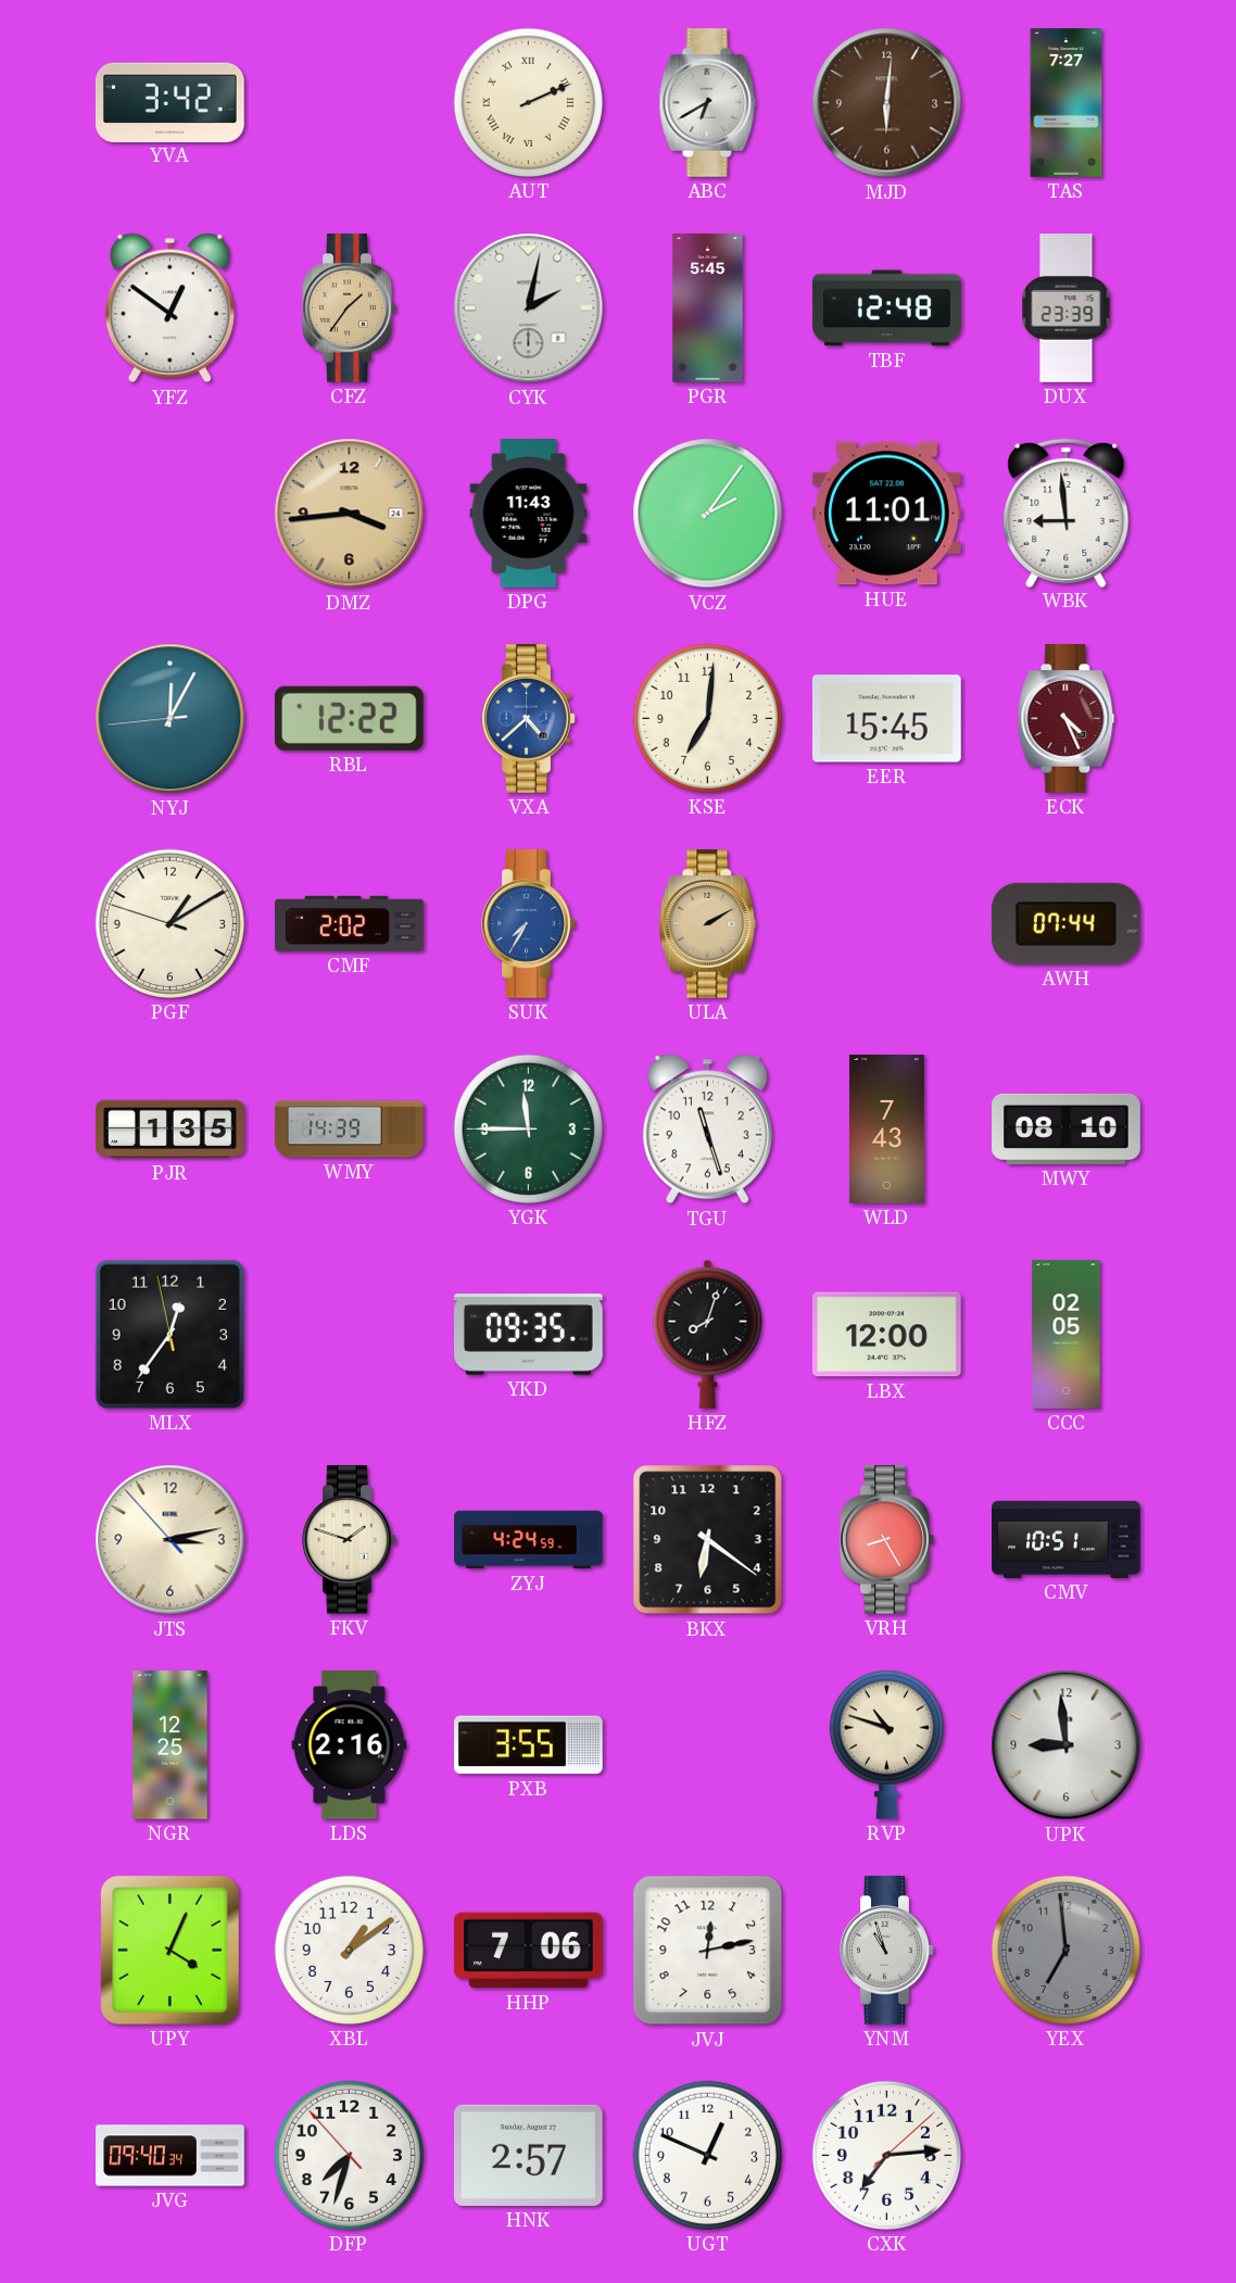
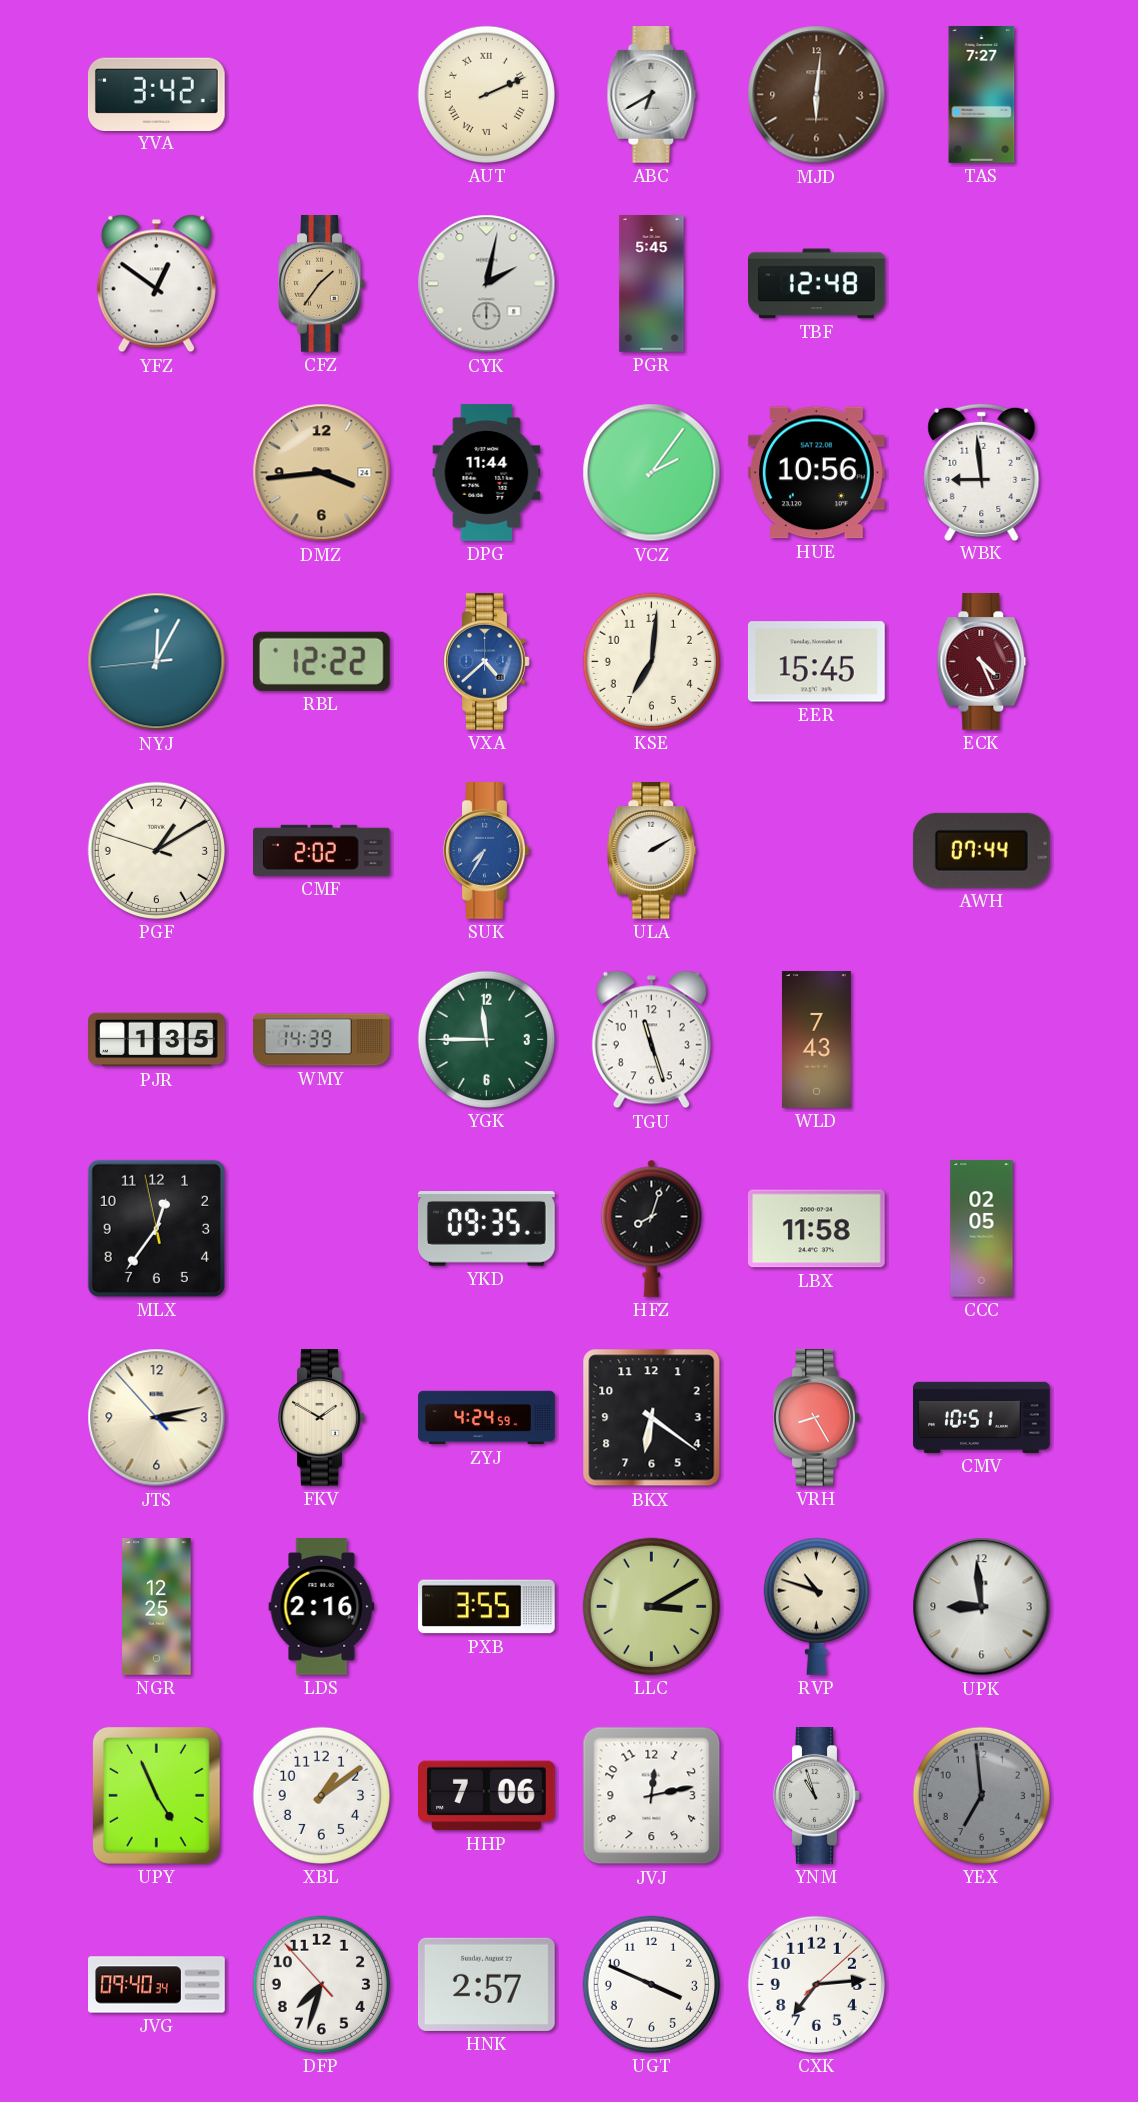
DUX: 23:39 -> none (1067, 308)
DPG: 11:43 -> 11:44 (487, 473)
HUE: 11:01 -> 10:56 (816, 473)
ULA dial: champagne -> white (652, 851)
MWY: 08:10 -> none (1067, 1128)
LBX: 12:00 -> 11:58 (816, 1229)
FKV: 1:48 -> 1:50 (322, 1418)
LLC: none -> 3:10 (651, 1606)
UPY: 4:04 -> 4:56 (156, 1795)
UGT: 12:49 -> 3:49 (651, 1984)
